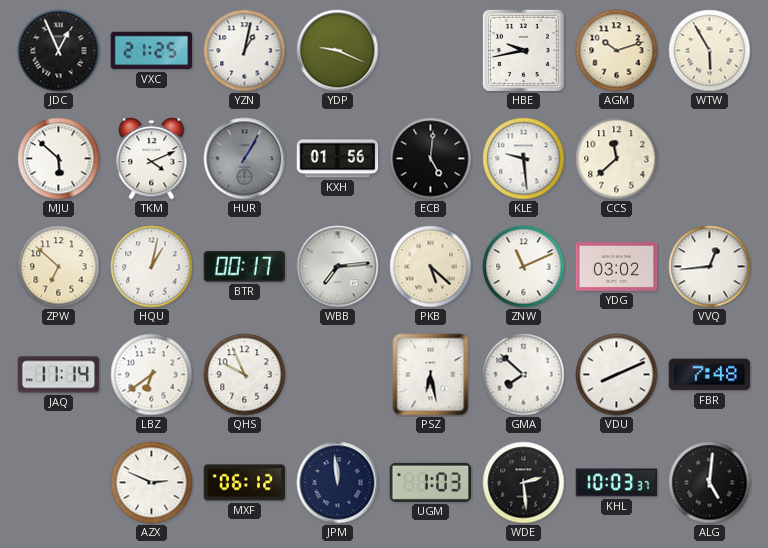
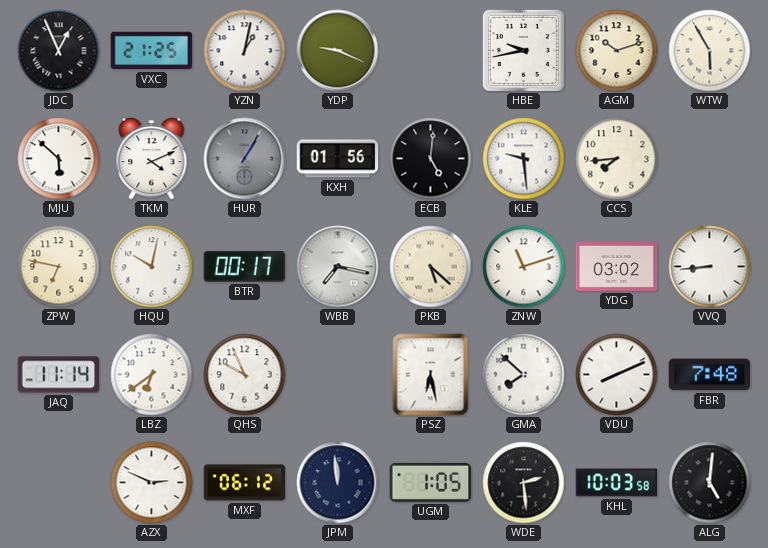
CCS: 11:38 -> 7:44 (617, 159)
ZPW: 6:52 -> 6:47 (59, 267)
HQU: 1:02 -> 10:02 (152, 267)
WBB: 7:14 -> 7:17 (338, 267)
ZNW: 11:11 -> 11:12 (524, 267)
VVQ: 12:44 -> 8:44 (710, 267)
UGM: 1:03 -> 1:05 (431, 482)
KHL: 10:03:37 -> 10:03:58 (617, 483)
